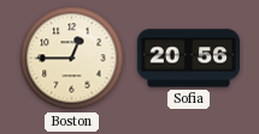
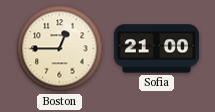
Sofia: 20:56 -> 21:00 (156, 49)
